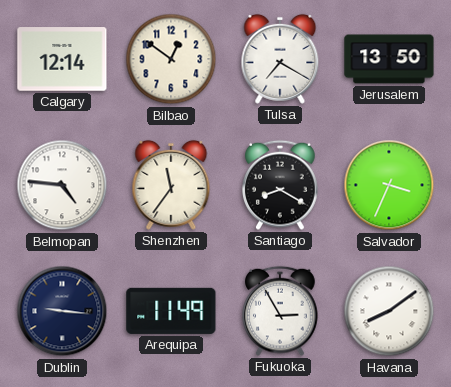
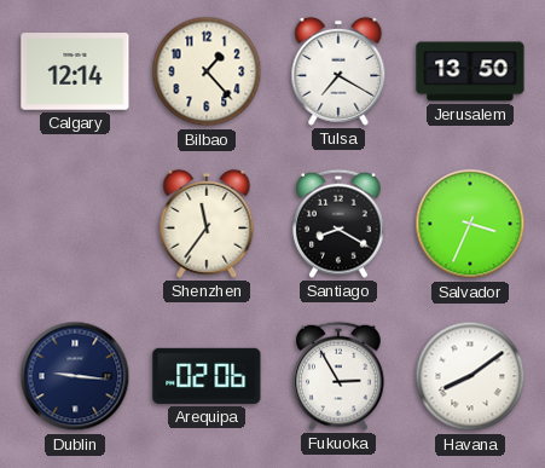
Bilbao: 12:51 -> 1:23 (207, 71)
Belmopan: 4:46 -> none (62, 185)
Arequipa: 11:49 -> 02:06 (207, 376)
